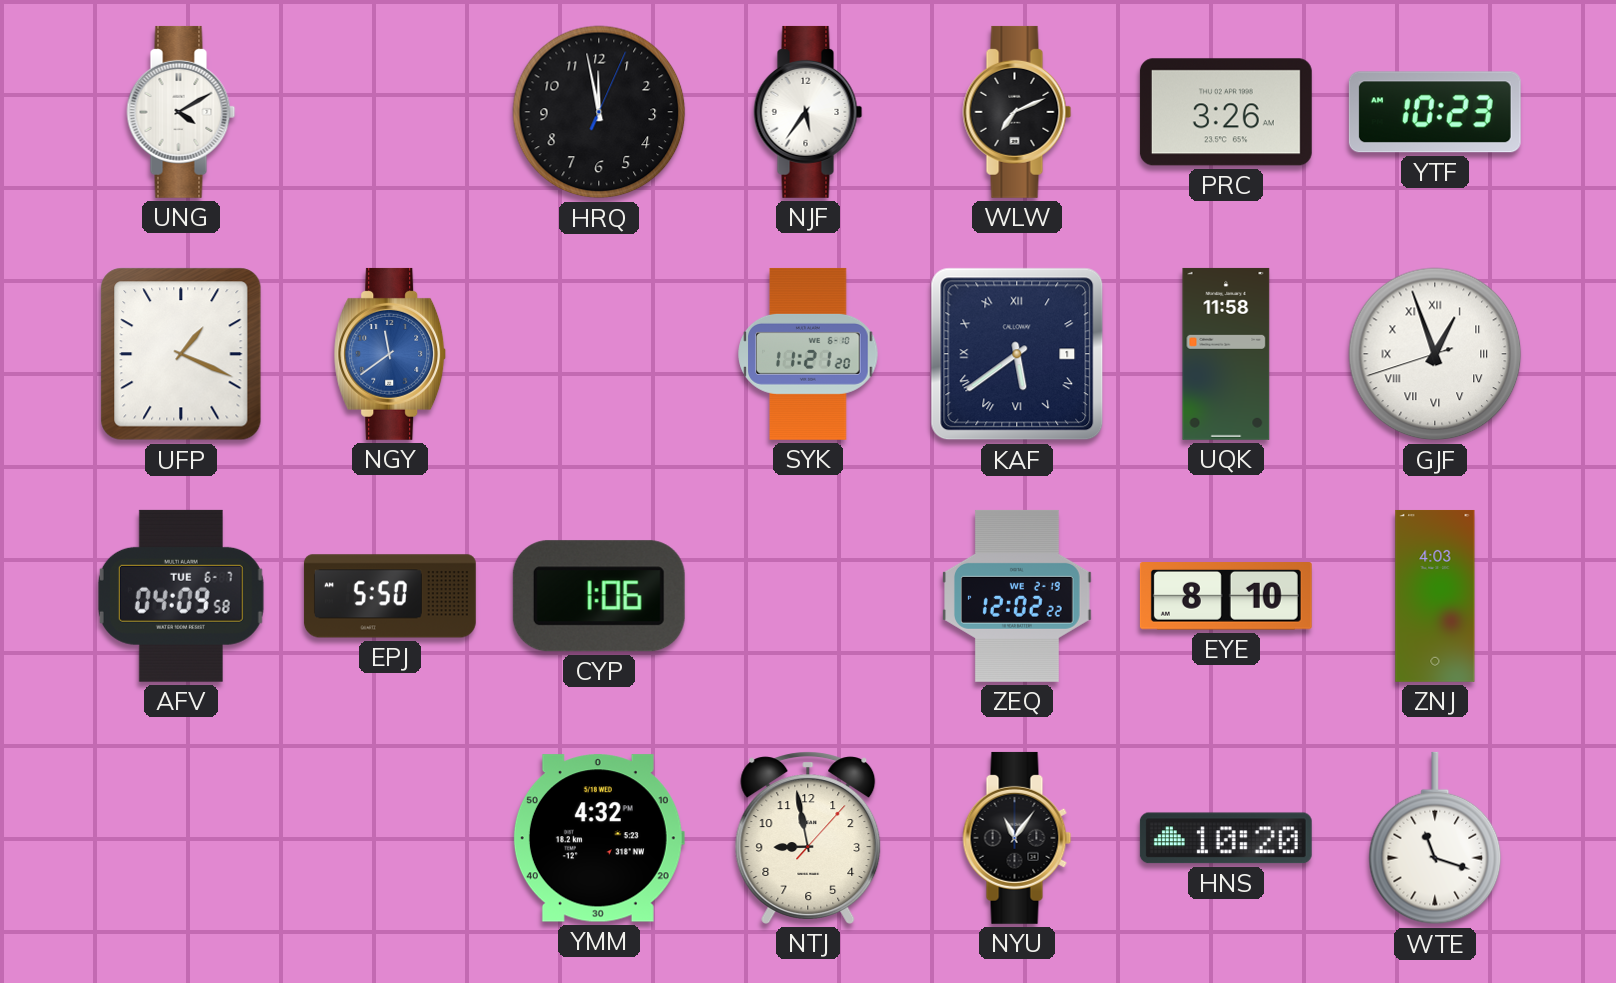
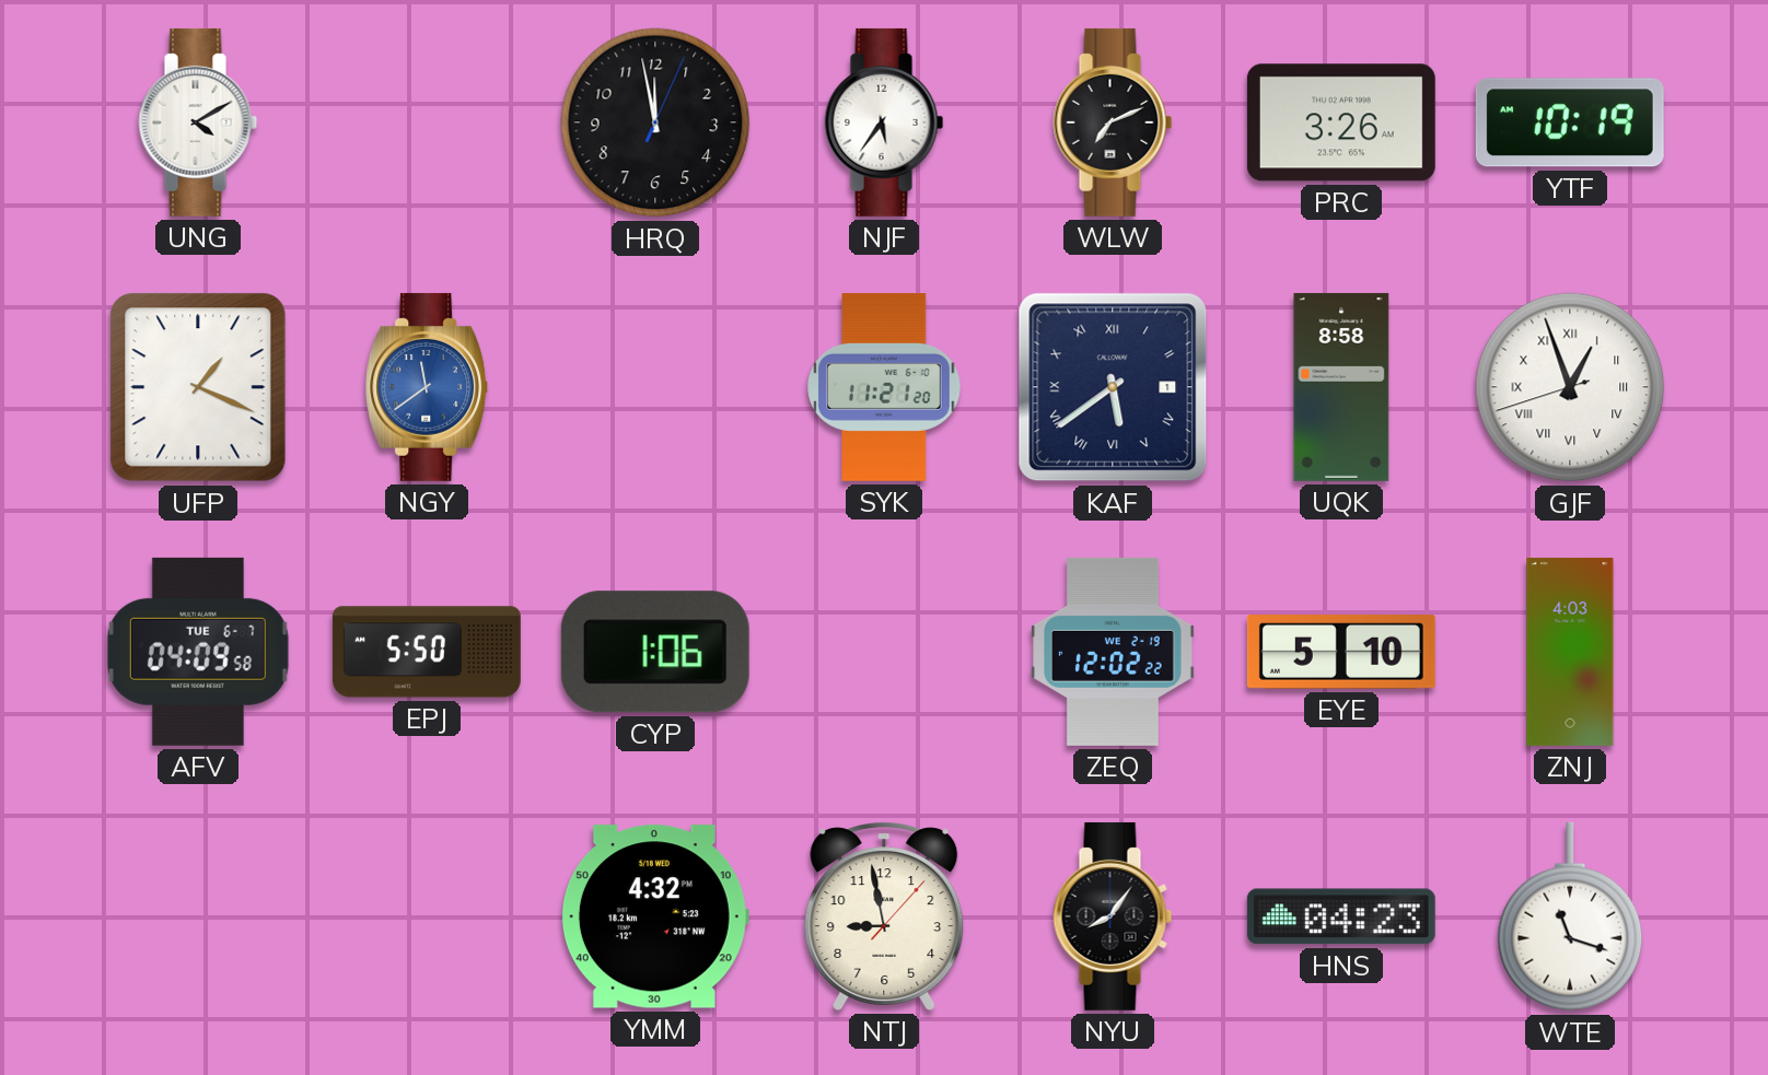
YTF: 10:23 -> 10:19 (1570, 122)
UQK: 11:58 -> 8:58 (1341, 387)
EYE: 8:10 -> 5:10 (1341, 653)
NYU: 11:06 -> 8:06 (1113, 916)
HNS: 10:20 -> 04:23 (1341, 916)
